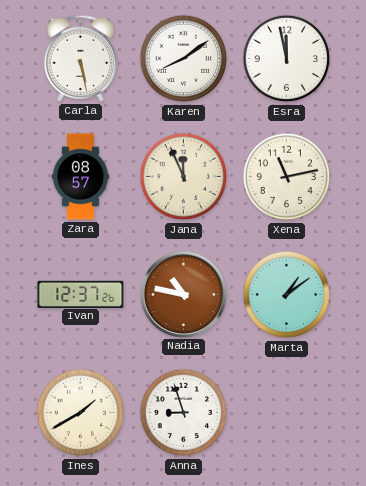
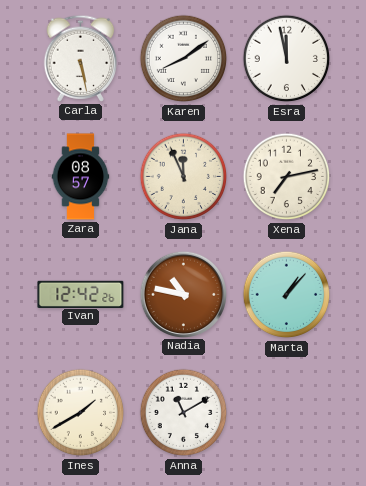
Xena: 11:13 -> 7:13 (287, 177)
Ivan: 12:37 -> 12:42 (81, 294)
Marta: 1:09 -> 1:07 (287, 295)
Anna: 8:57 -> 11:10 (184, 413)
